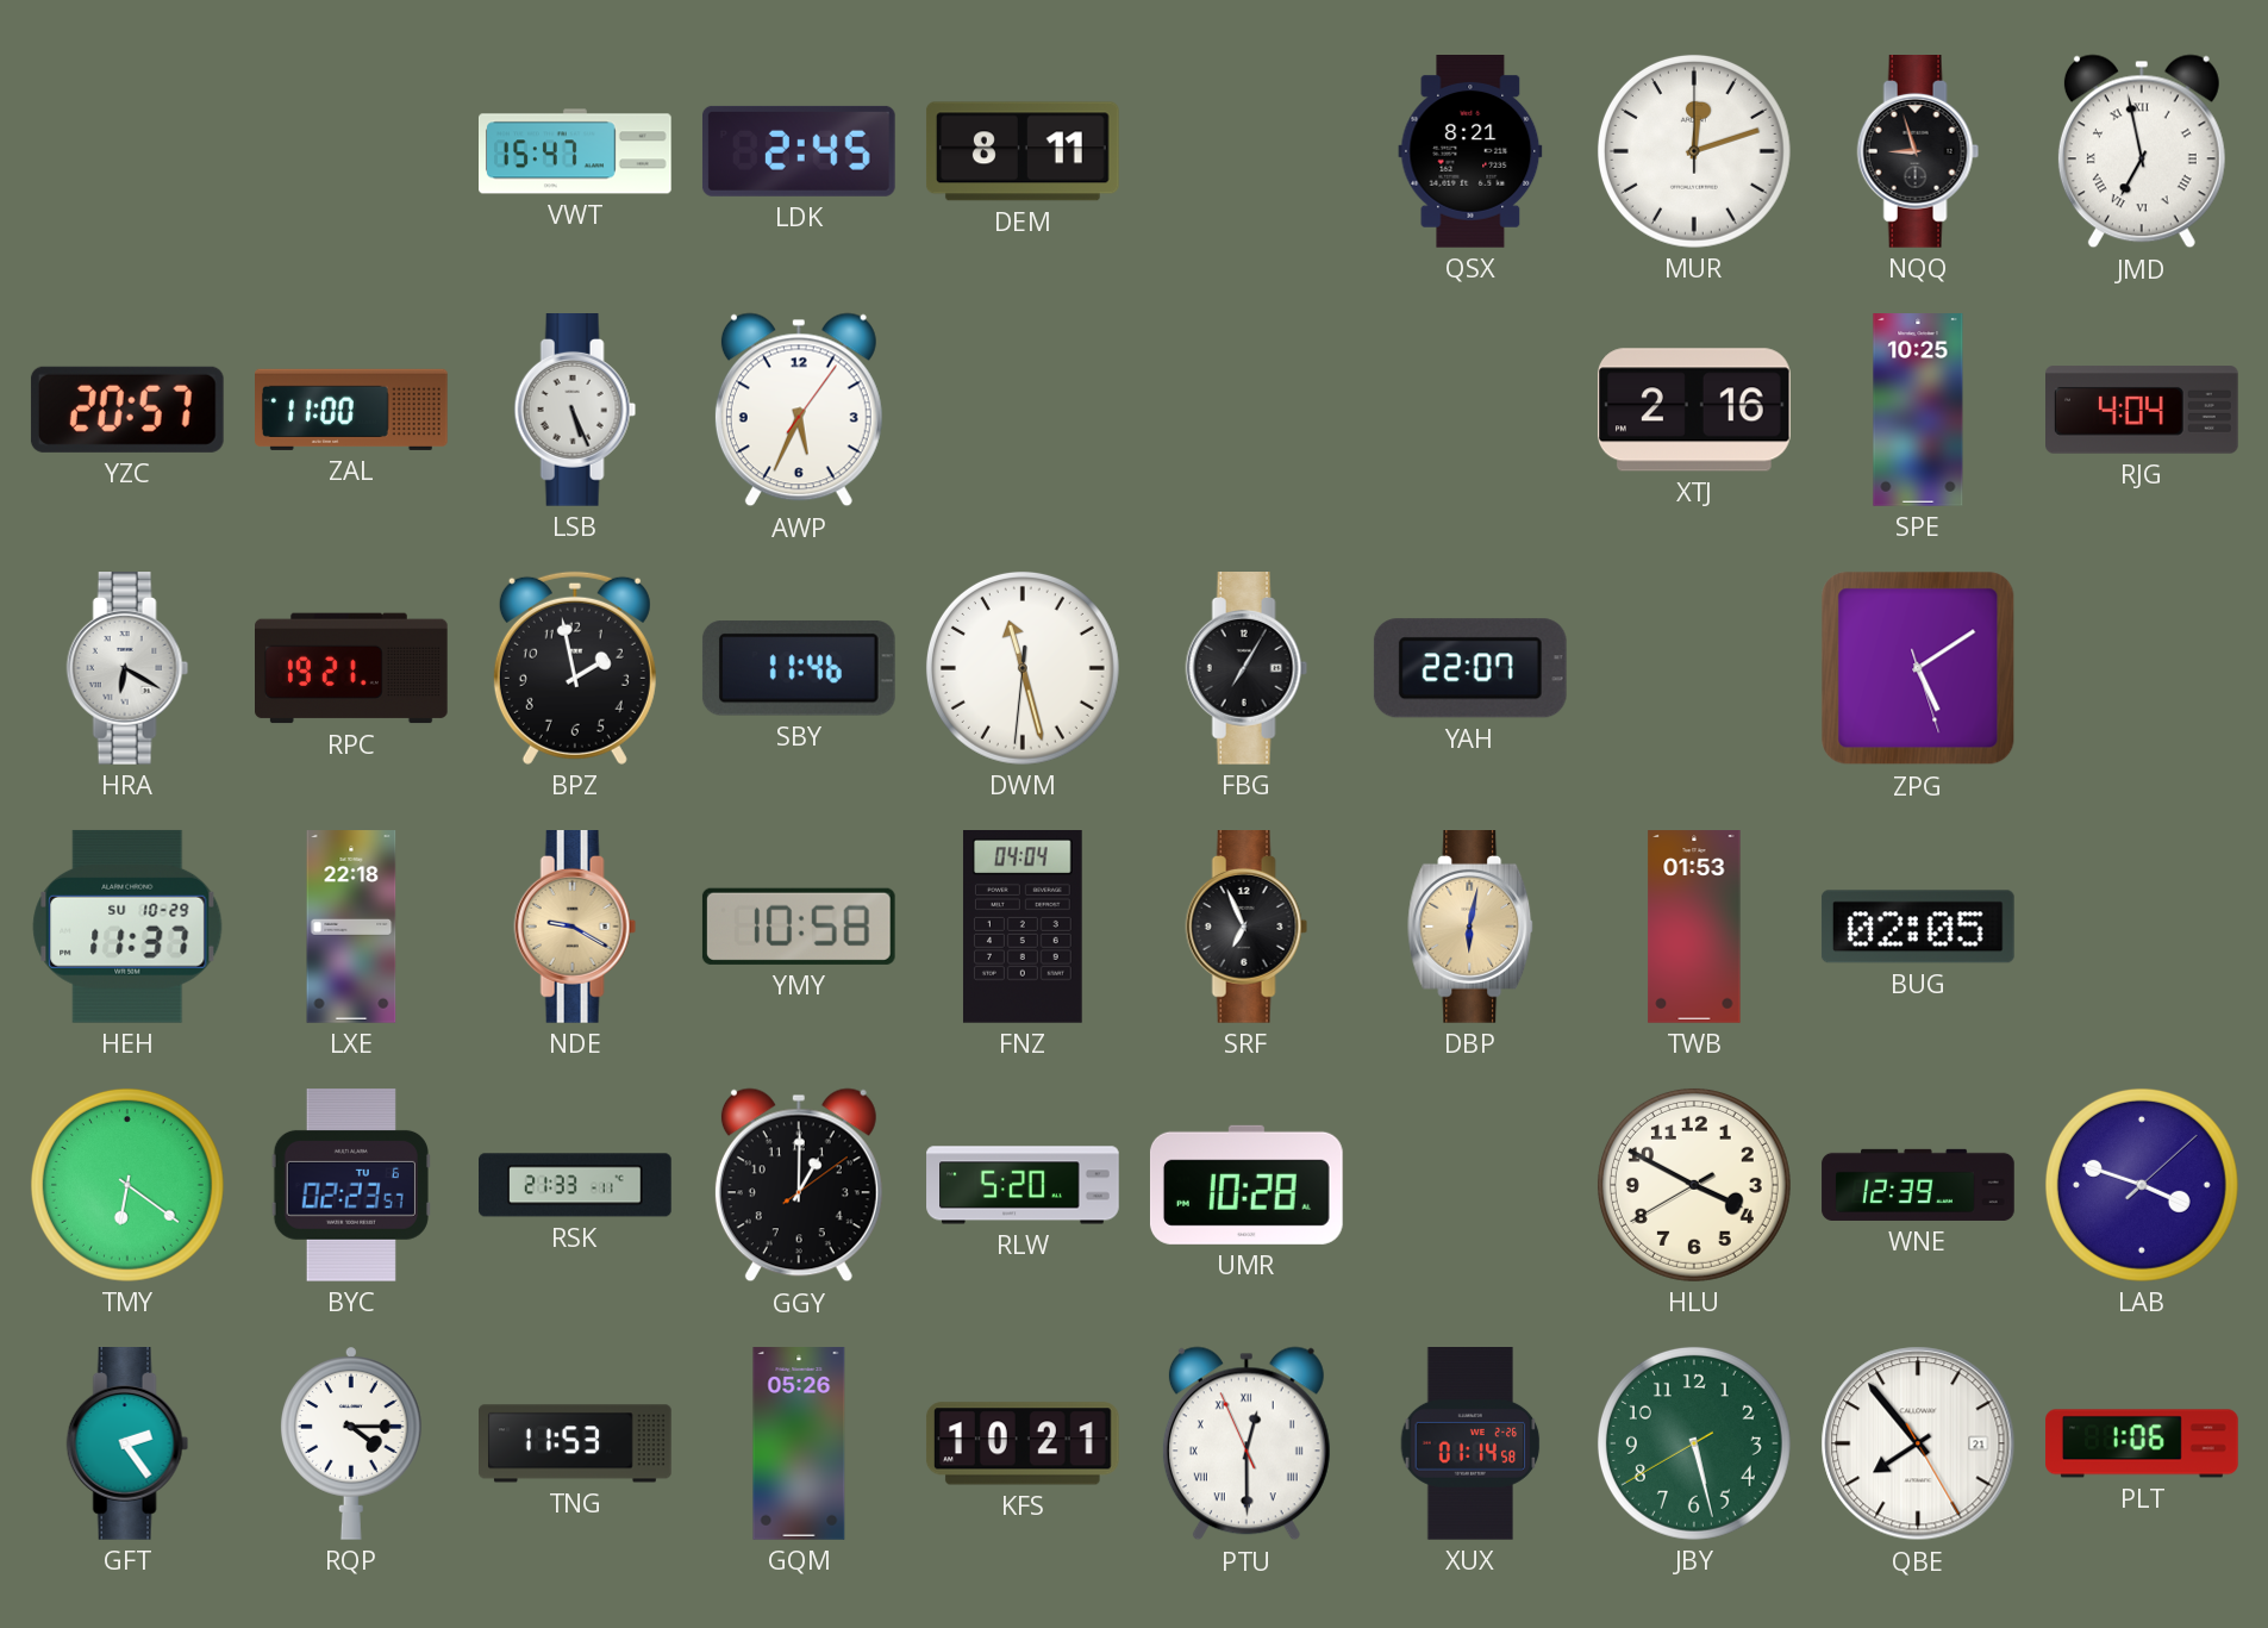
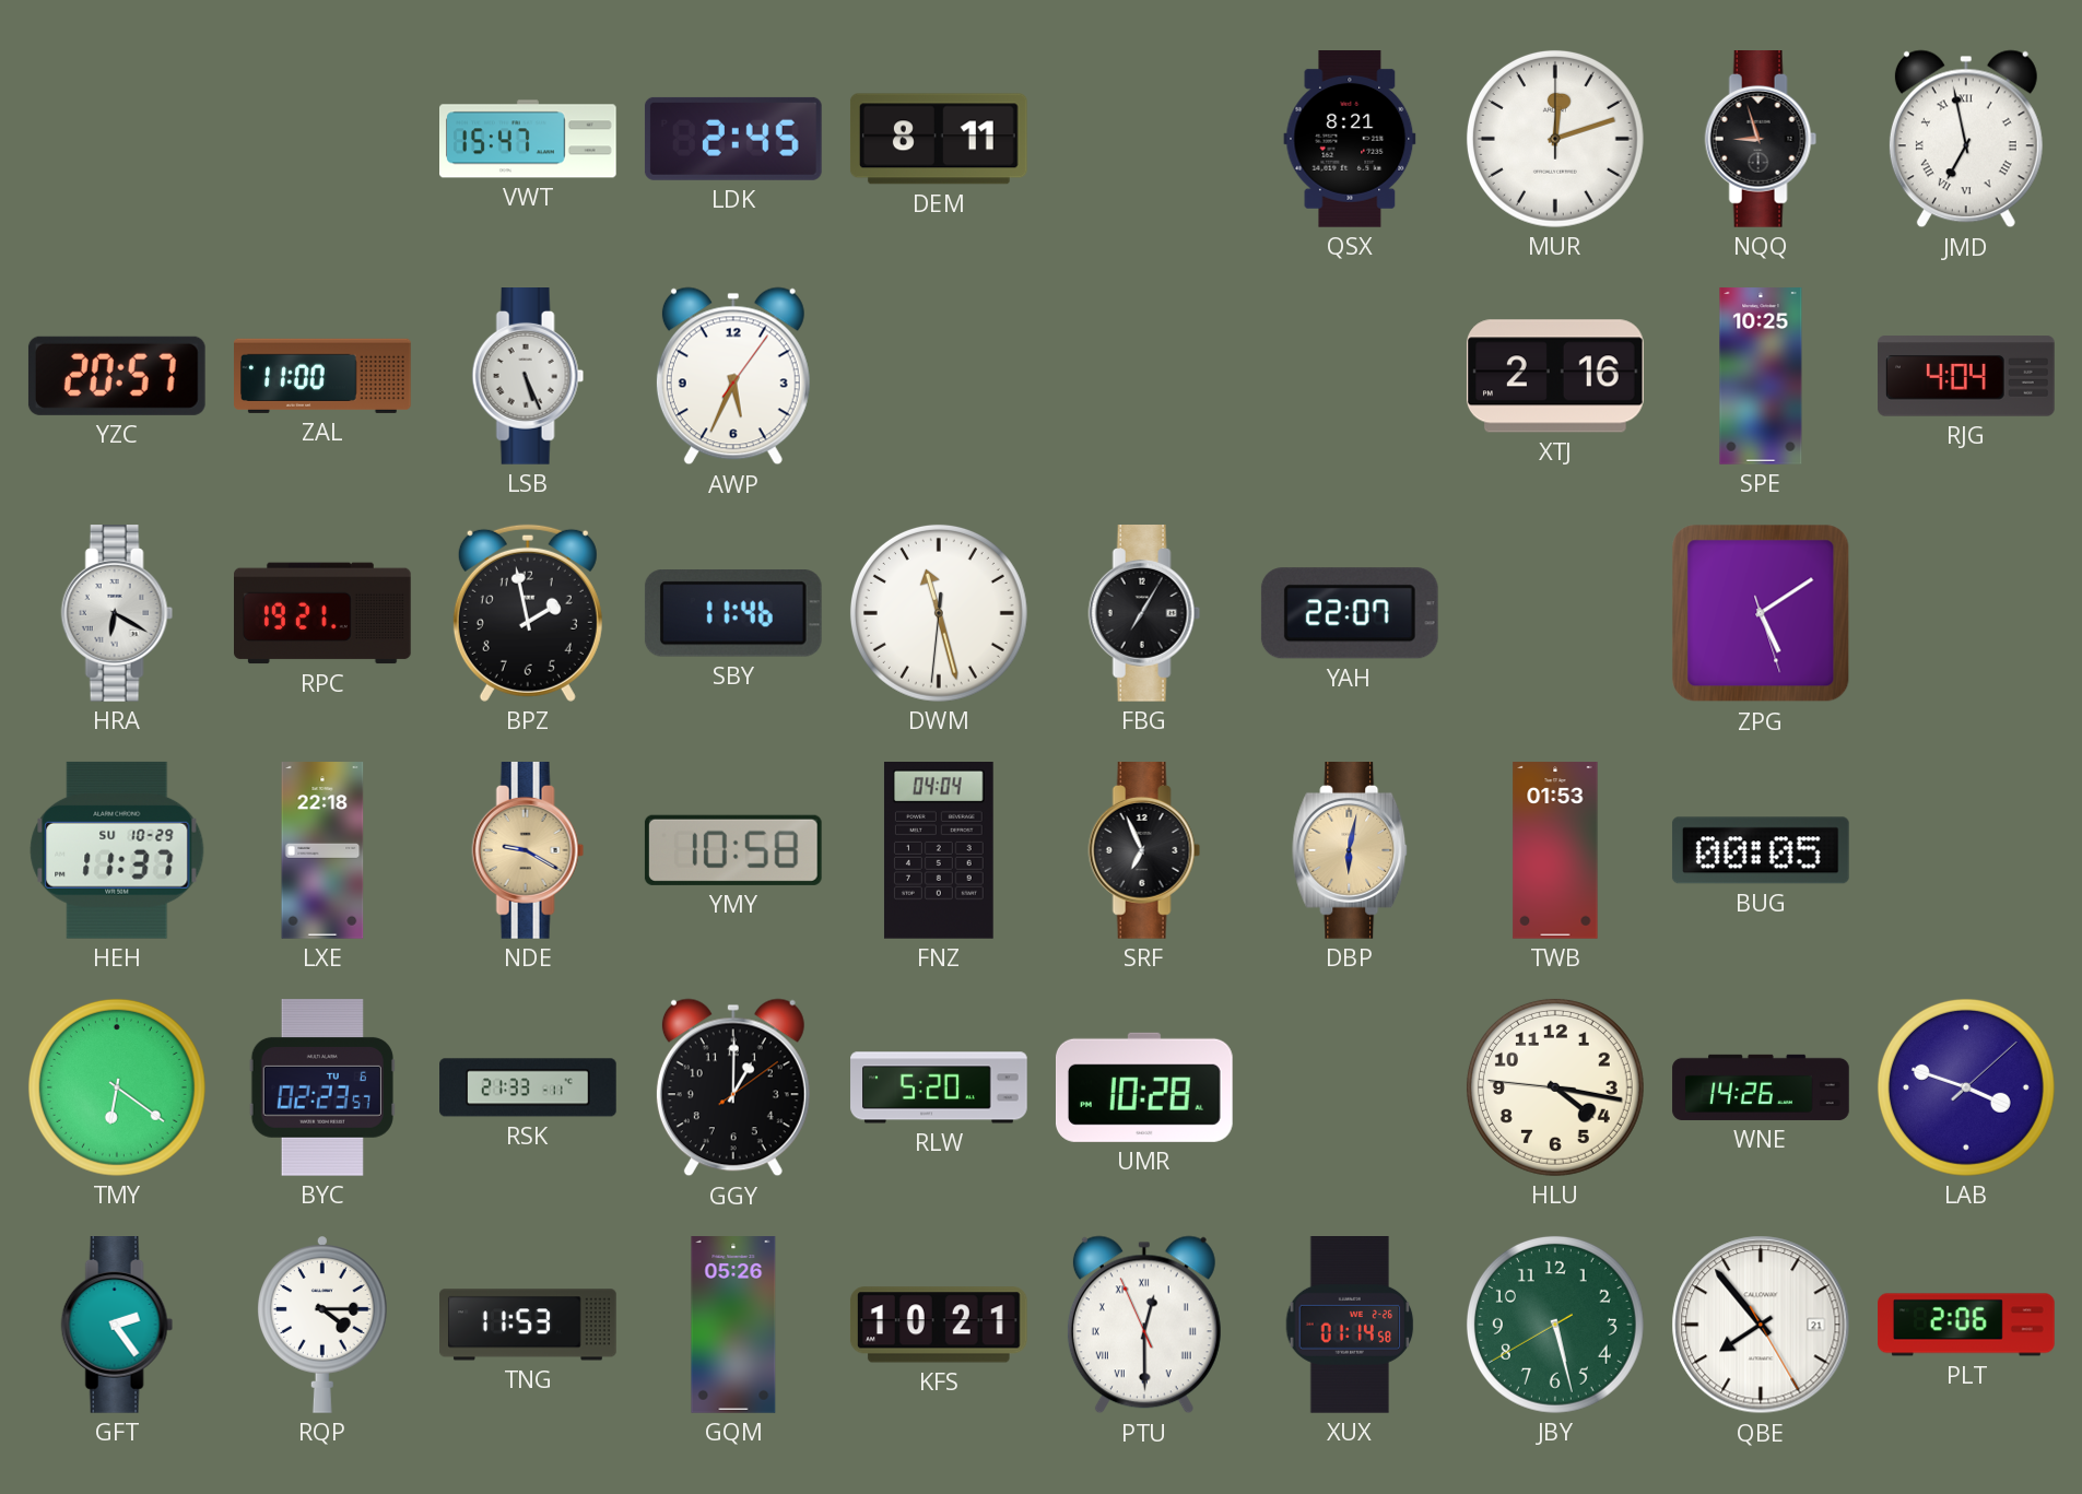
BUG: 02:05 -> 00:05 (1761, 850)
HLU: 3:49 -> 4:16 (1555, 1087)
WNE: 12:39 -> 14:26 (1761, 1087)
PLT: 1:06 -> 2:06 (1966, 1325)
